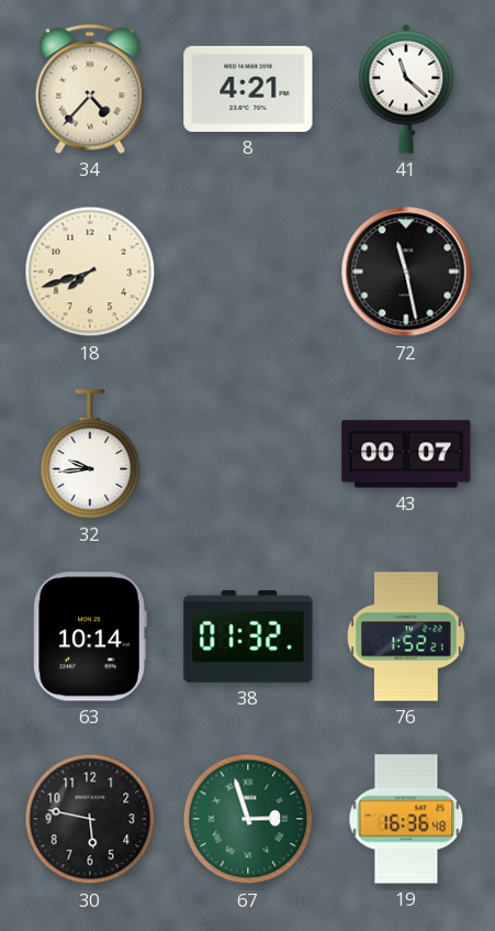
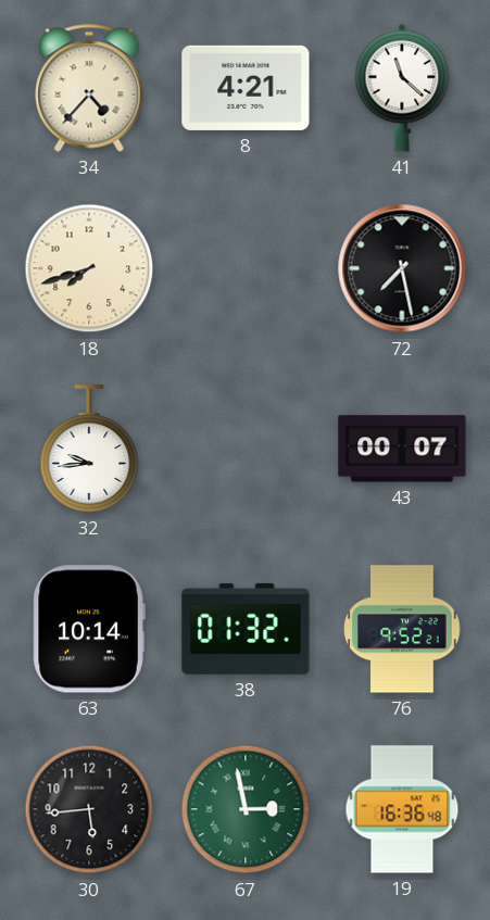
72: 11:28 -> 7:28 (402, 268)
76: 1:52 -> 9:52 (402, 629)
30: 5:47 -> 5:44 (89, 809)
67: 2:57 -> 2:58 (246, 809)
